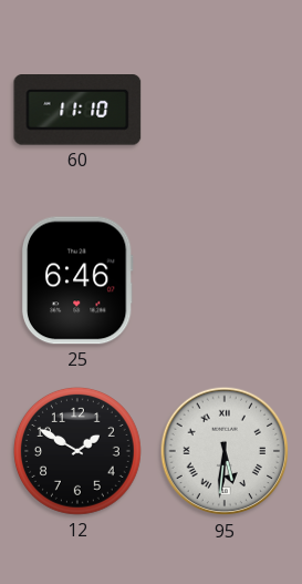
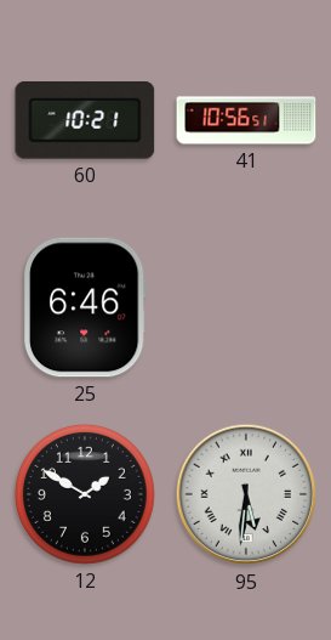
60: 11:10 -> 10:21 (85, 120)
41: none -> 10:56 (246, 120)
